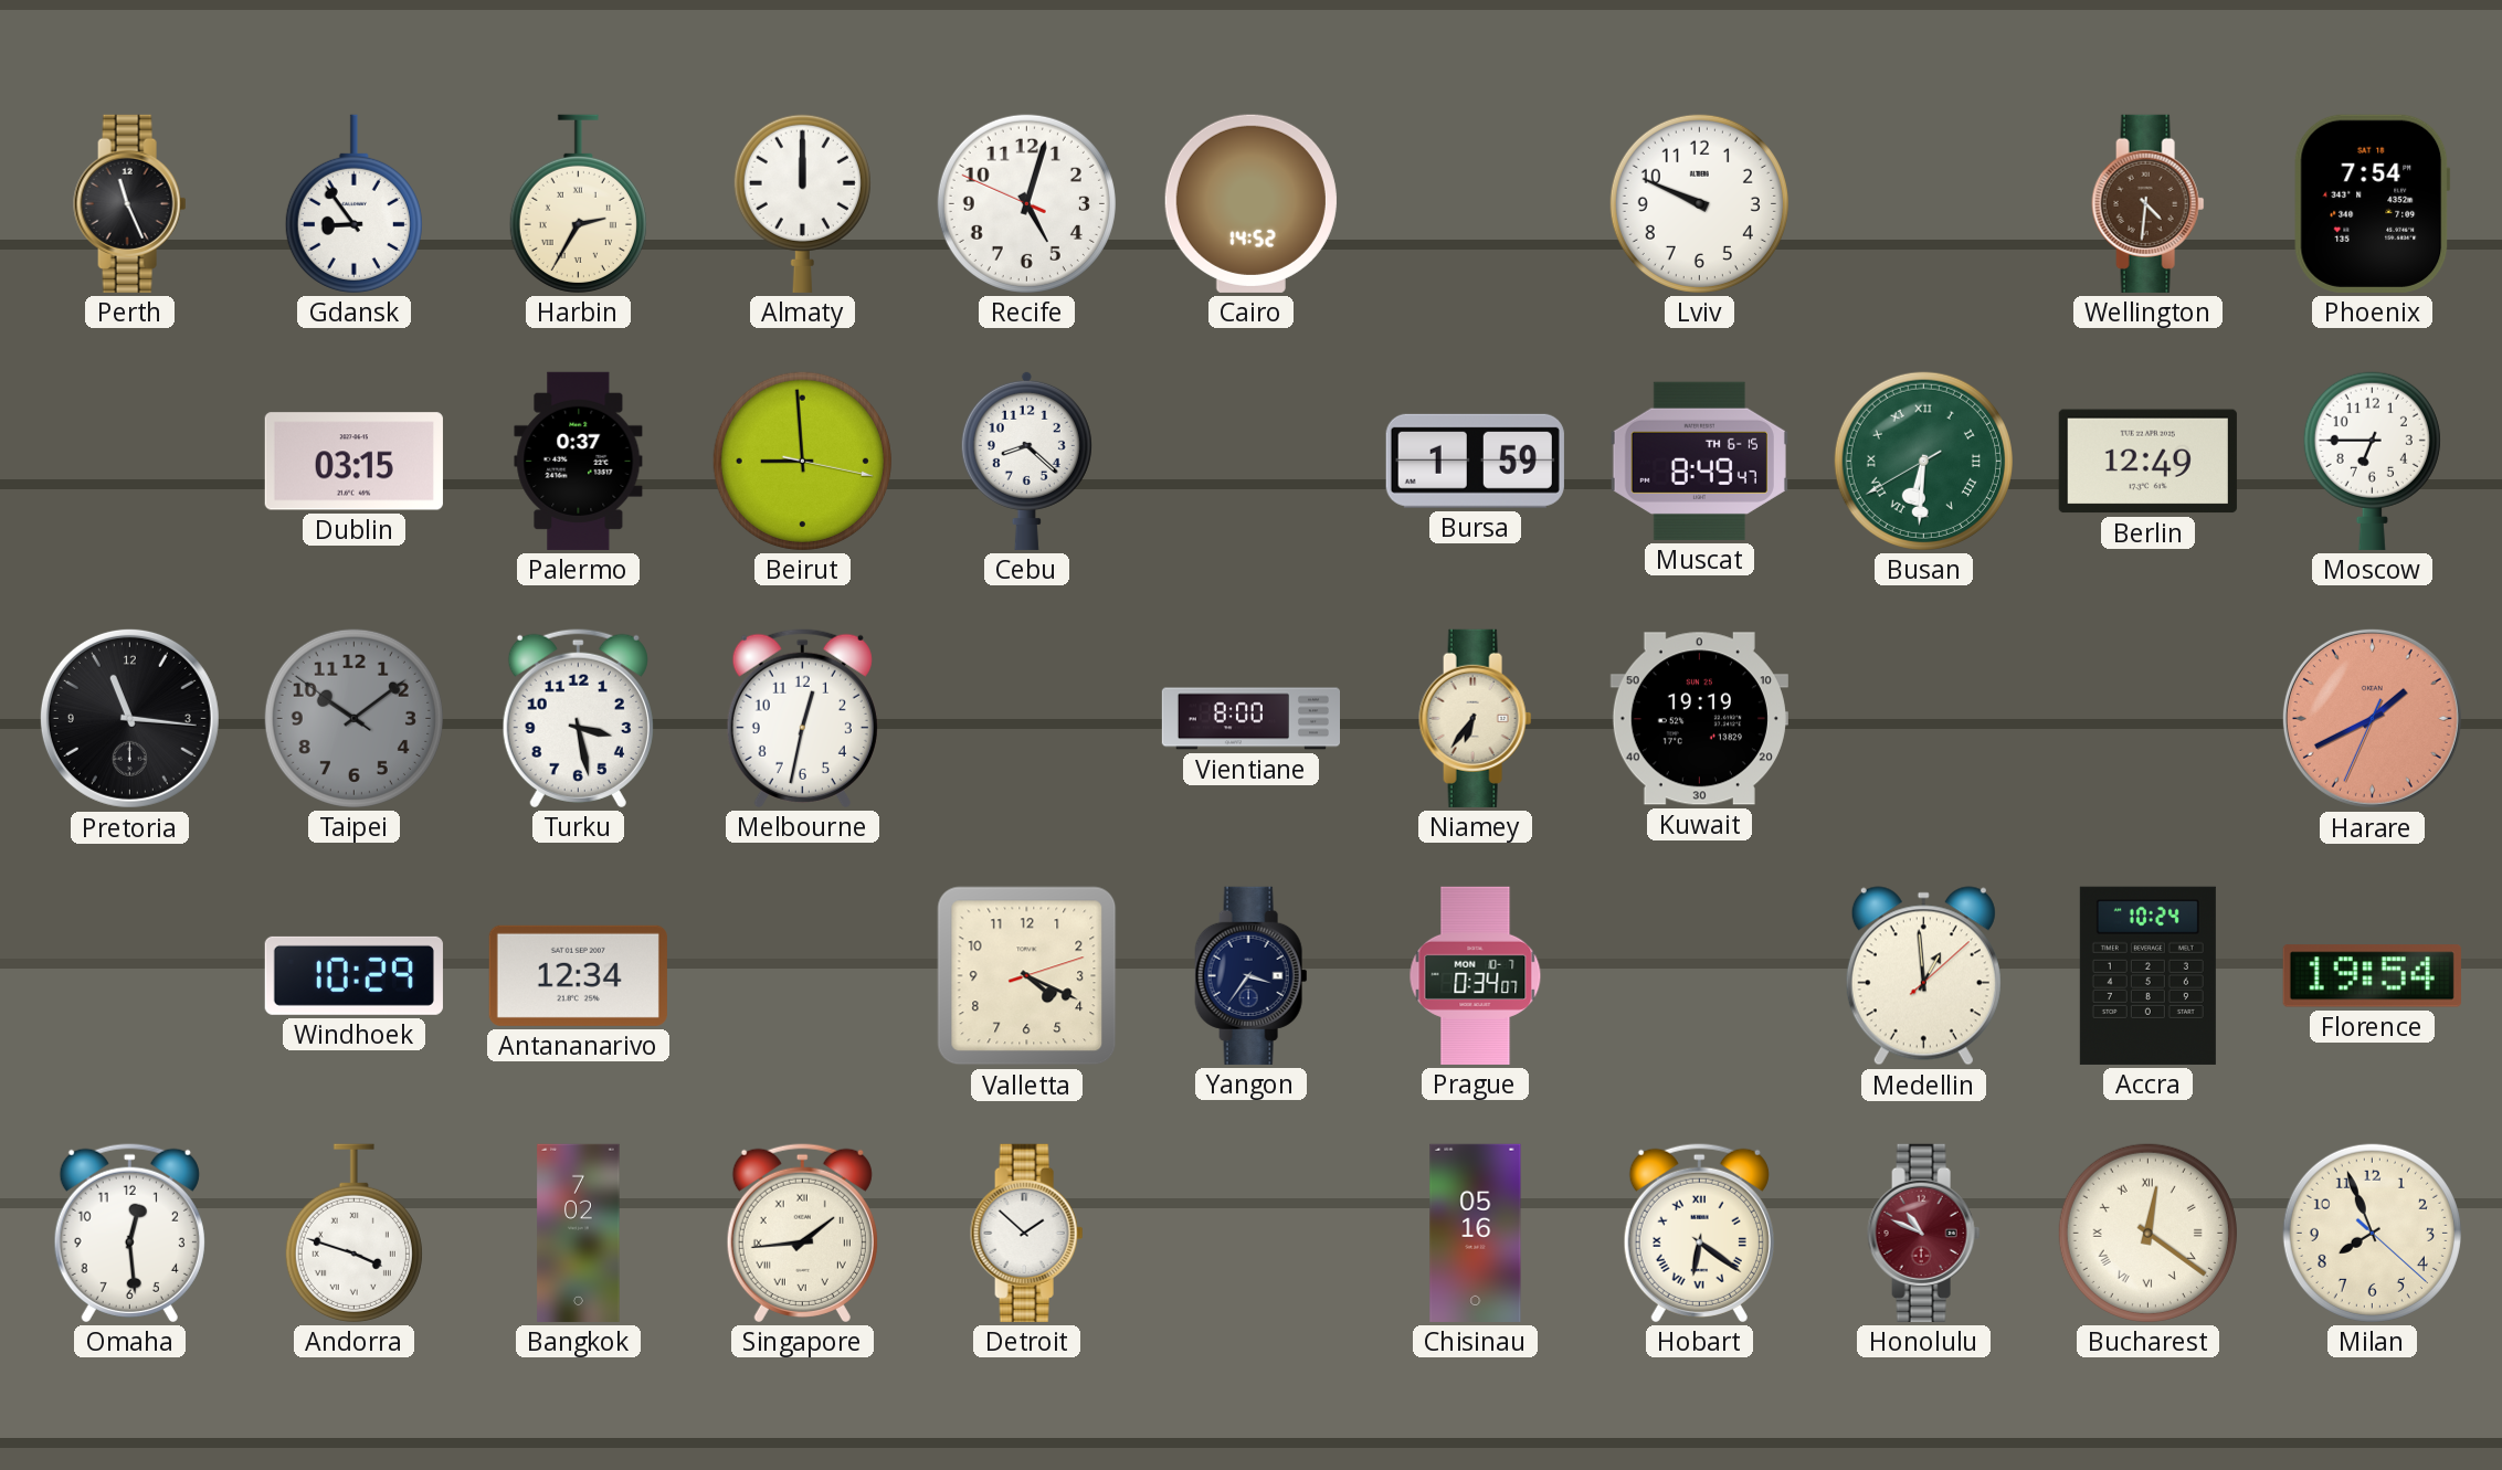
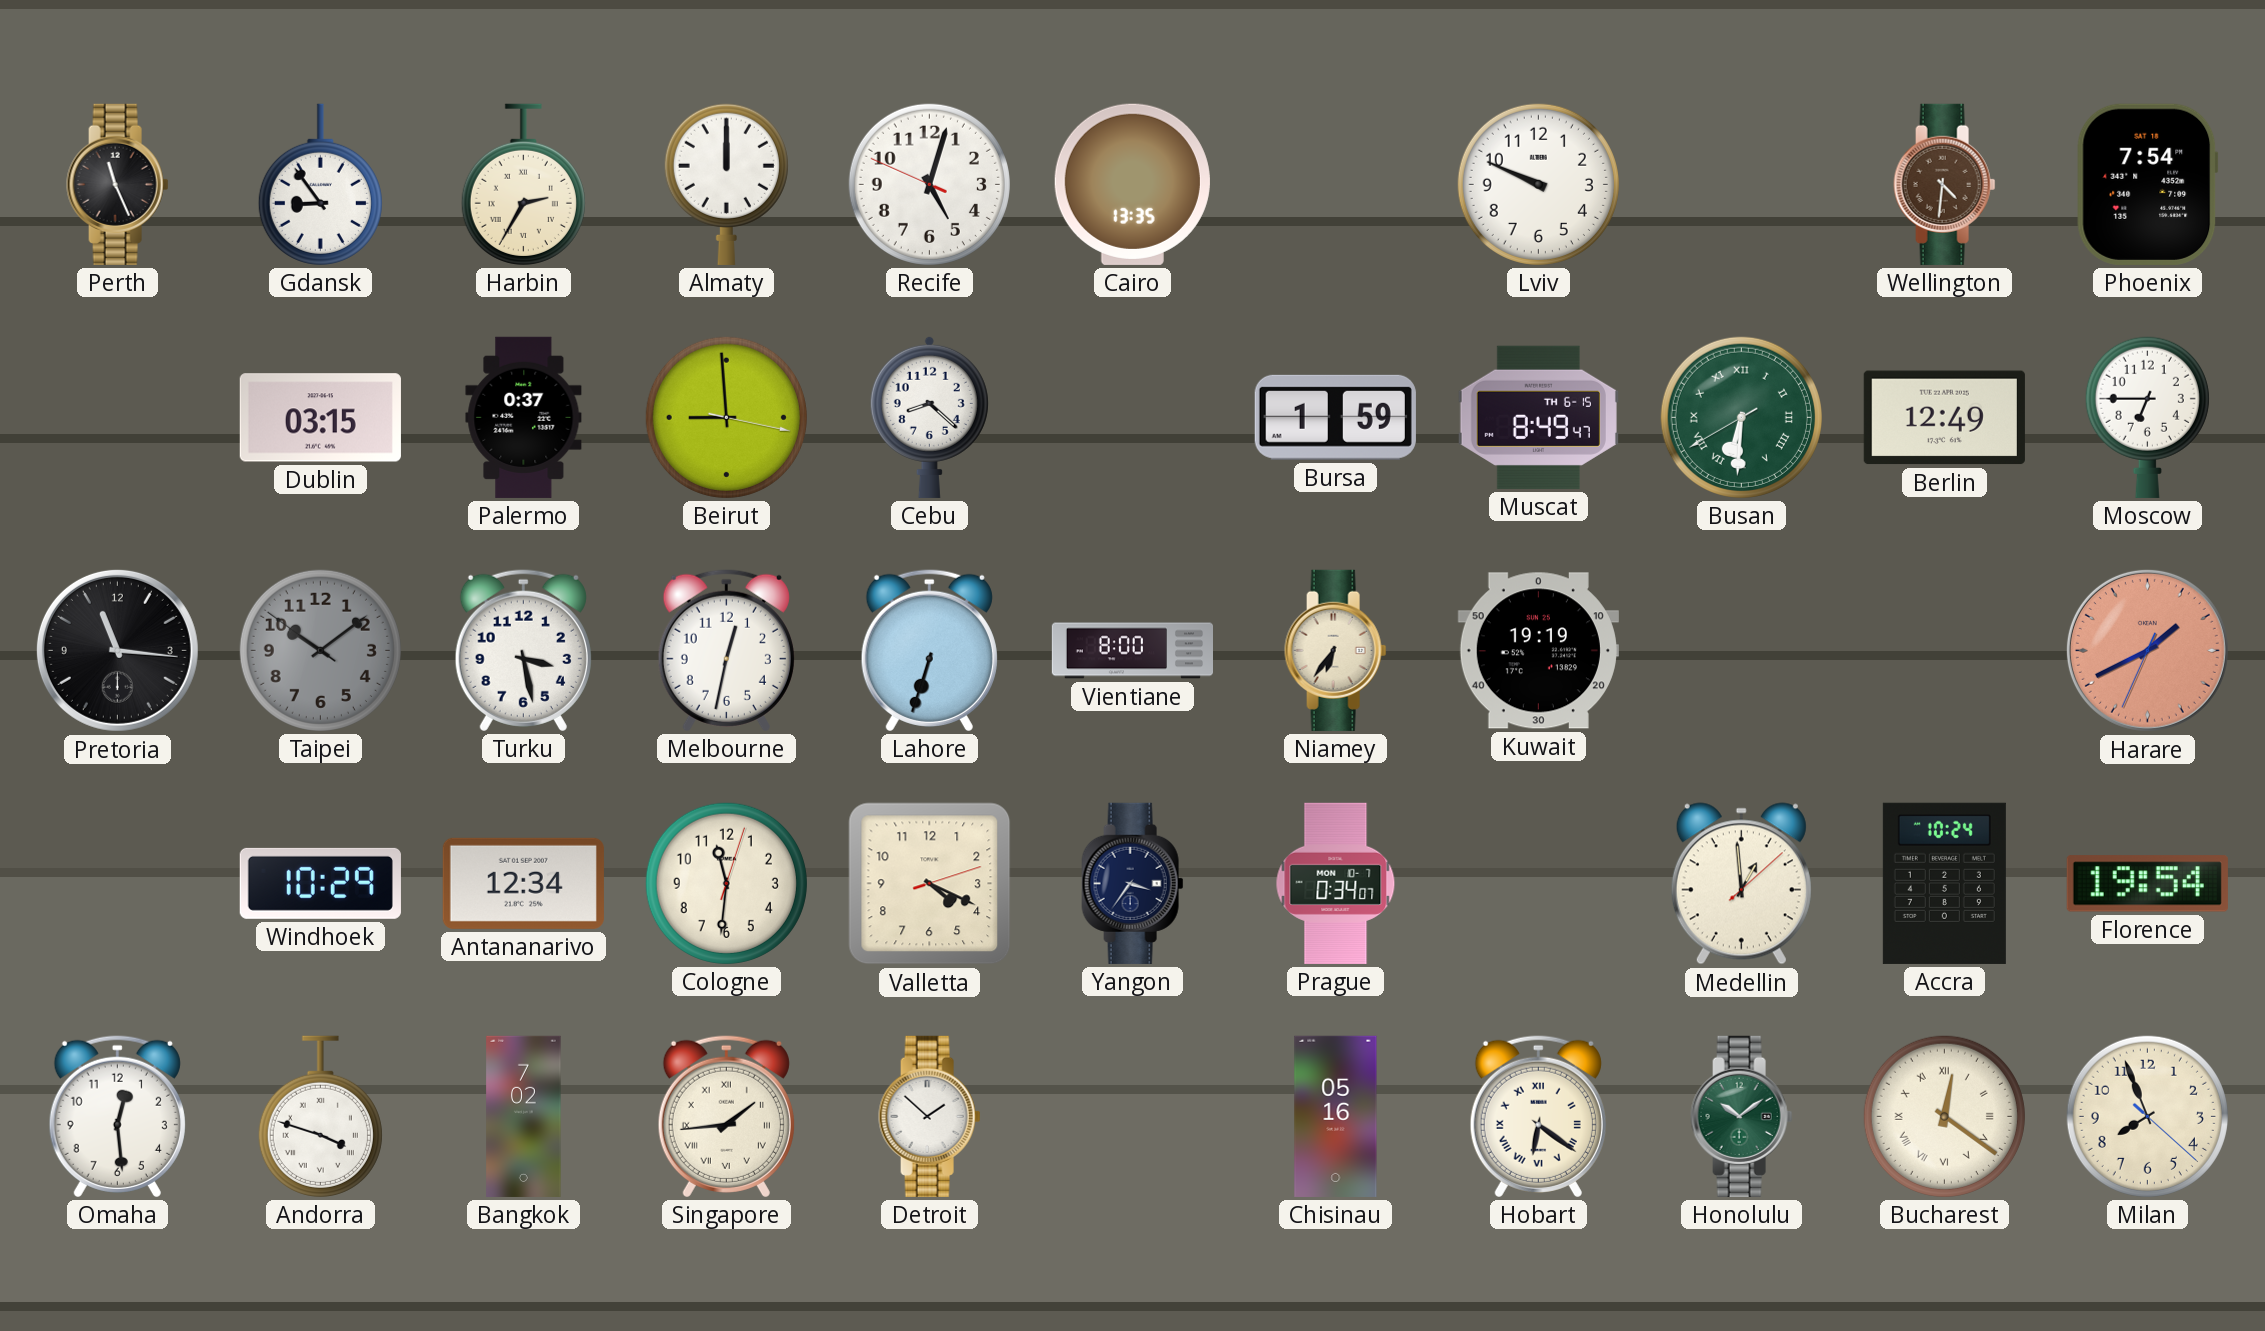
Cairo: 14:52 -> 13:35 (1132, 184)
Lahore: none -> 6:33 (929, 650)
Cologne: none -> 11:31 (726, 883)
Honolulu: 10:49 -> 10:09 (1742, 1116)
Honolulu dial: burgundy -> green (1742, 1116)
